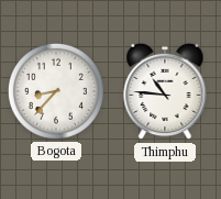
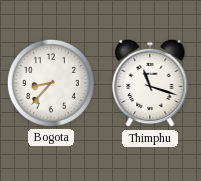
Thimphu: 10:46 -> 11:18 (150, 83)
